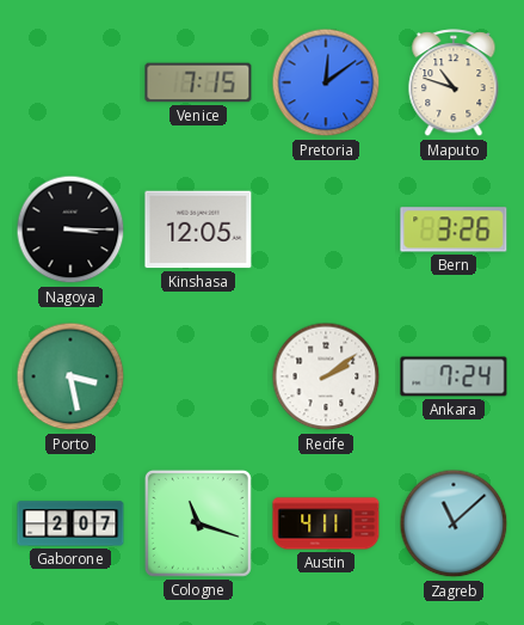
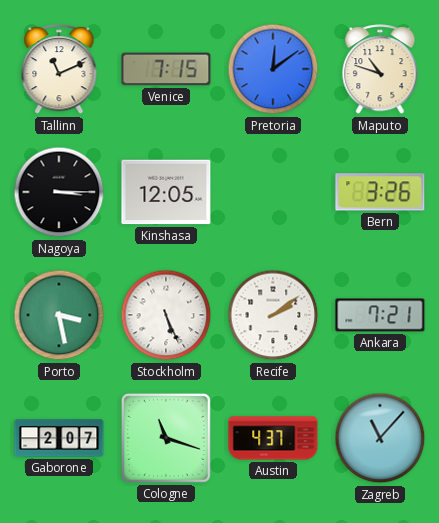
Tallinn: none -> 11:11 (59, 70)
Stockholm: none -> 5:26 (166, 315)
Ankara: 7:24 -> 7:21 (380, 315)
Austin: 4:11 -> 4:37 (273, 438)
Zagreb: 11:08 -> 11:07 (380, 438)
